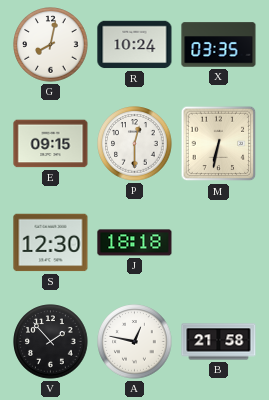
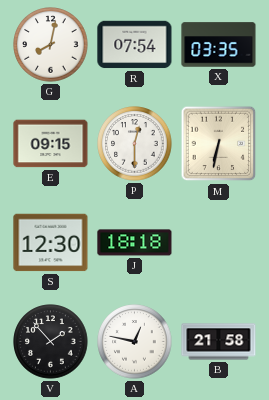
R: 10:24 -> 07:54 (135, 45)
